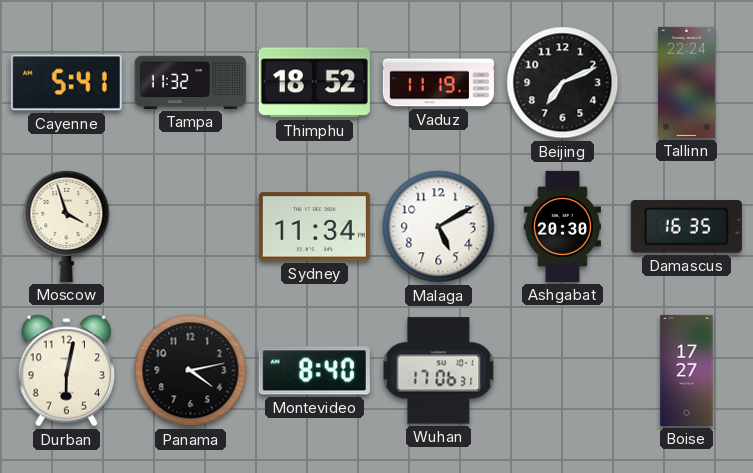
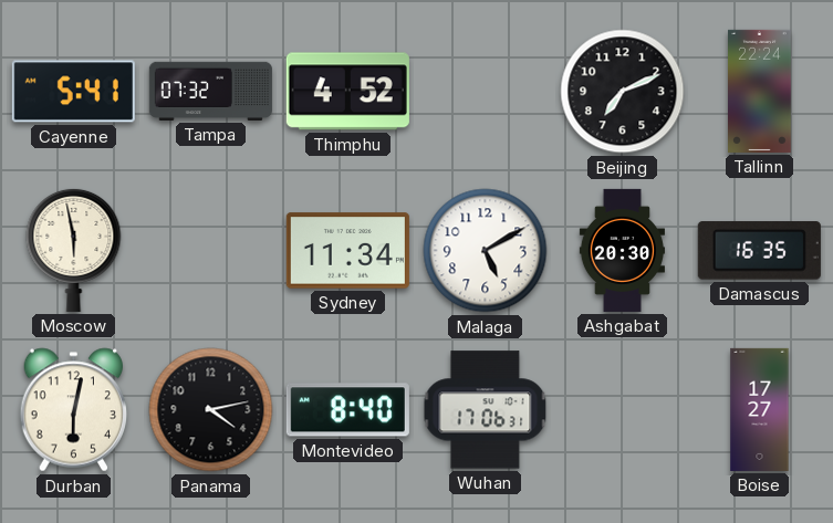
Tampa: 11:32 -> 07:32 (210, 91)
Thimphu: 18:52 -> 4:52 (347, 92)
Vaduz: 11:19 -> none (438, 83)
Moscow: 3:57 -> 5:58 (74, 250)
